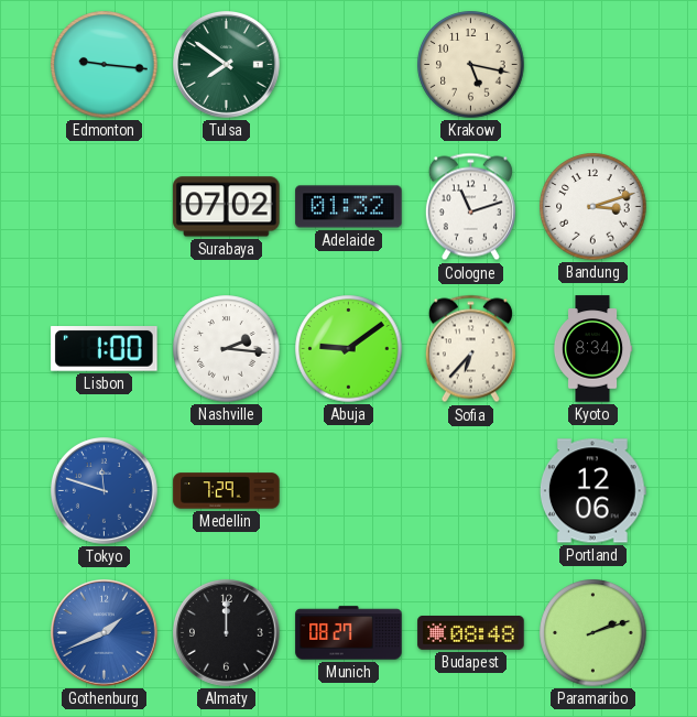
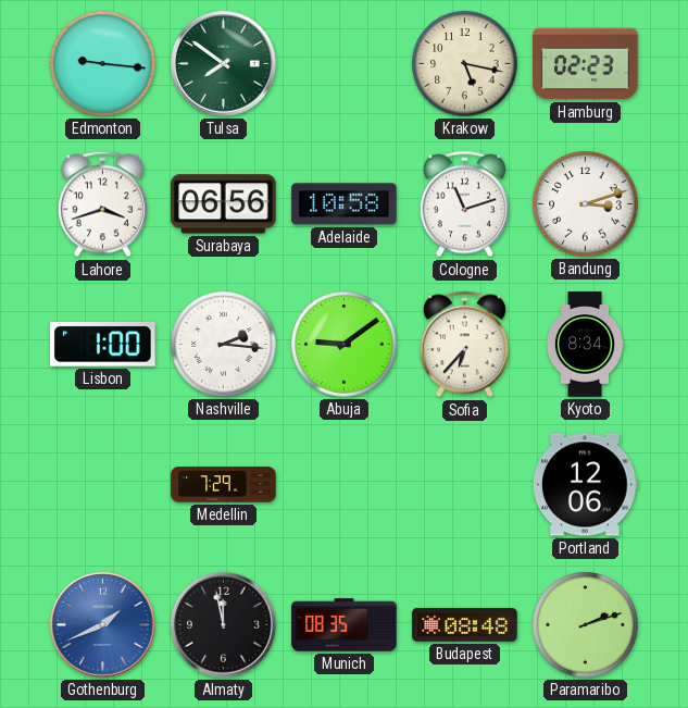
Hamburg: none -> 02:23 (586, 64)
Lahore: none -> 3:42 (102, 204)
Surabaya: 07:02 -> 06:56 (224, 204)
Adelaide: 01:32 -> 10:58 (345, 204)
Tokyo: 11:48 -> none (105, 491)
Almaty: 12:00 -> 11:58 (224, 625)
Munich: 08:27 -> 08:35 (345, 625)
